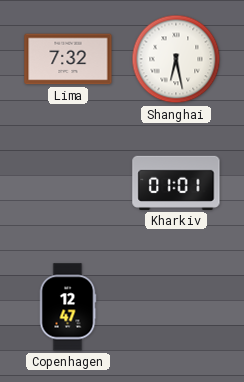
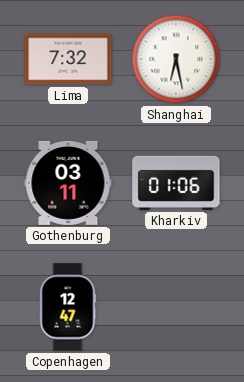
Gothenburg: none -> 03:11 (68, 183)
Kharkiv: 01:01 -> 01:06 (176, 183)
